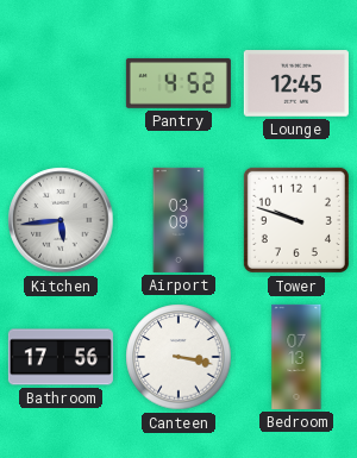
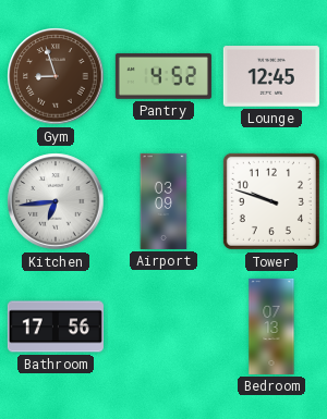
Gym: none -> 8:57 (56, 76)
Kitchen: 5:44 -> 6:44 (56, 201)
Canteen: 3:17 -> none (178, 357)
